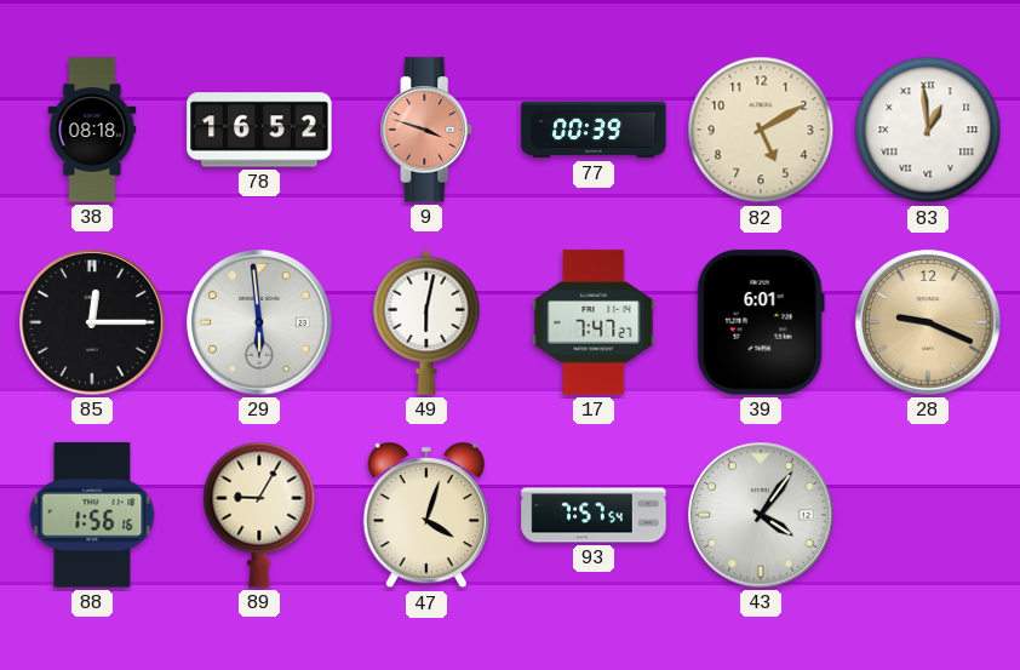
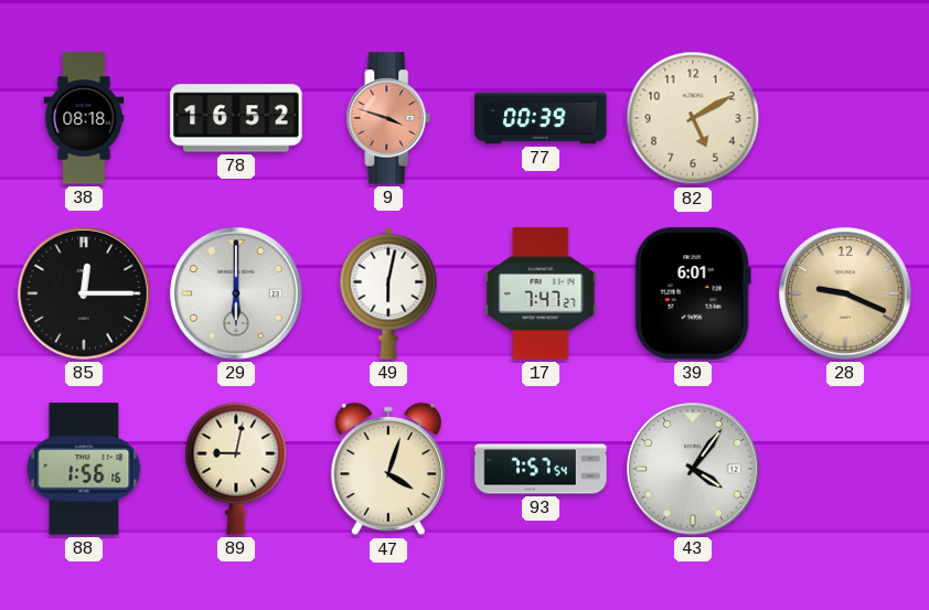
83: 12:59 -> none (928, 130)
29: 5:59 -> 6:00 (236, 293)
89: 9:05 -> 9:02 (236, 469)
